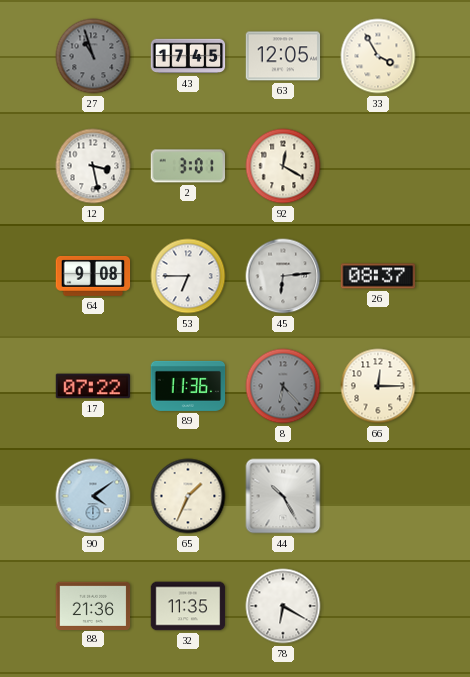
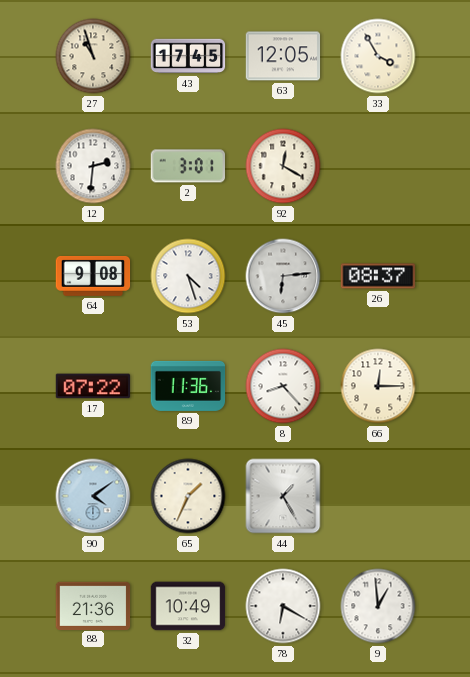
27 dial: grey -> cream (93, 56)
12: 3:28 -> 2:31 (93, 166)
53: 6:45 -> 4:27 (188, 276)
8: 6:23 -> 8:23 (283, 386)
8 dial: grey -> white (283, 386)
44: 10:25 -> 1:25 (283, 496)
32: 11:35 -> 10:49 (188, 606)
9: none -> 12:59 (378, 606)
